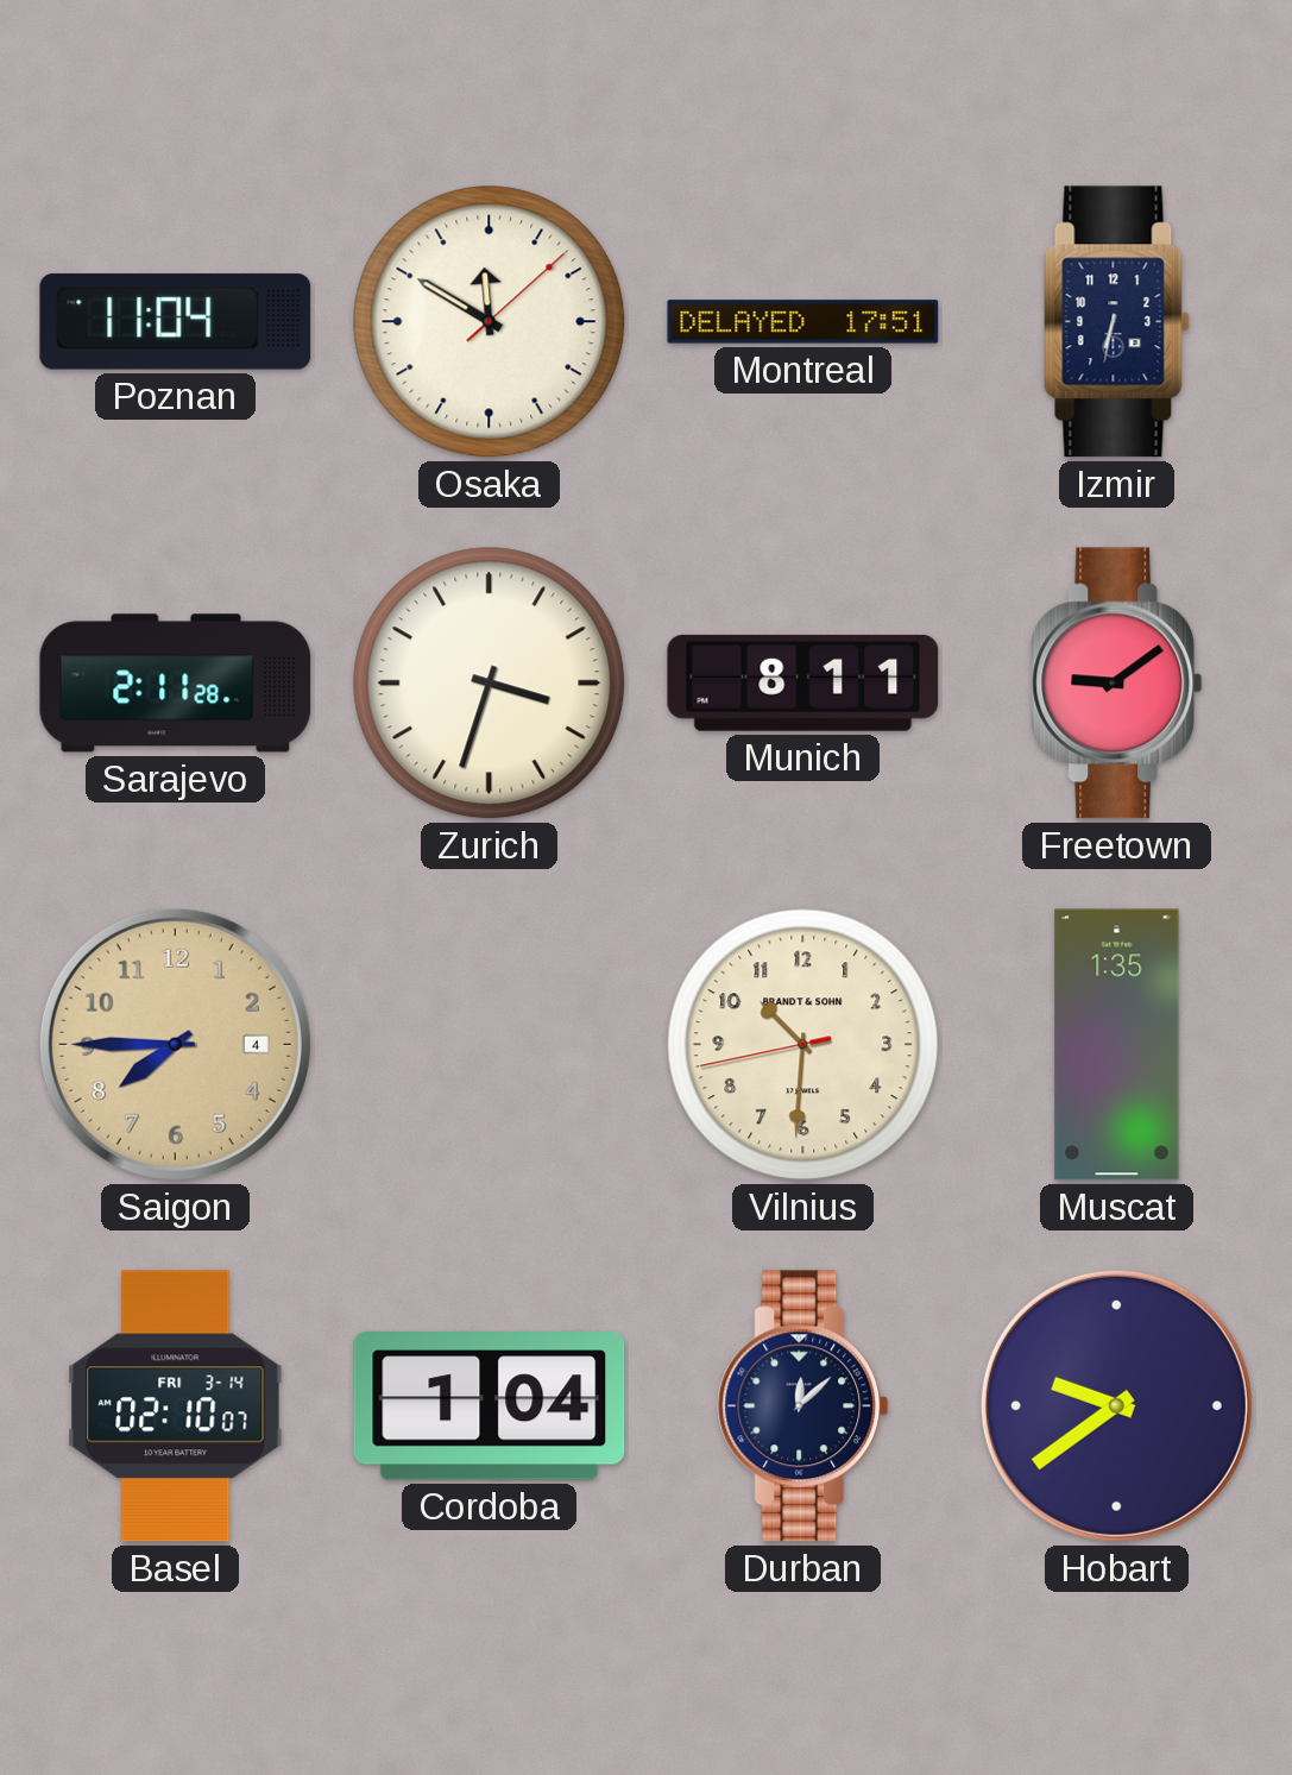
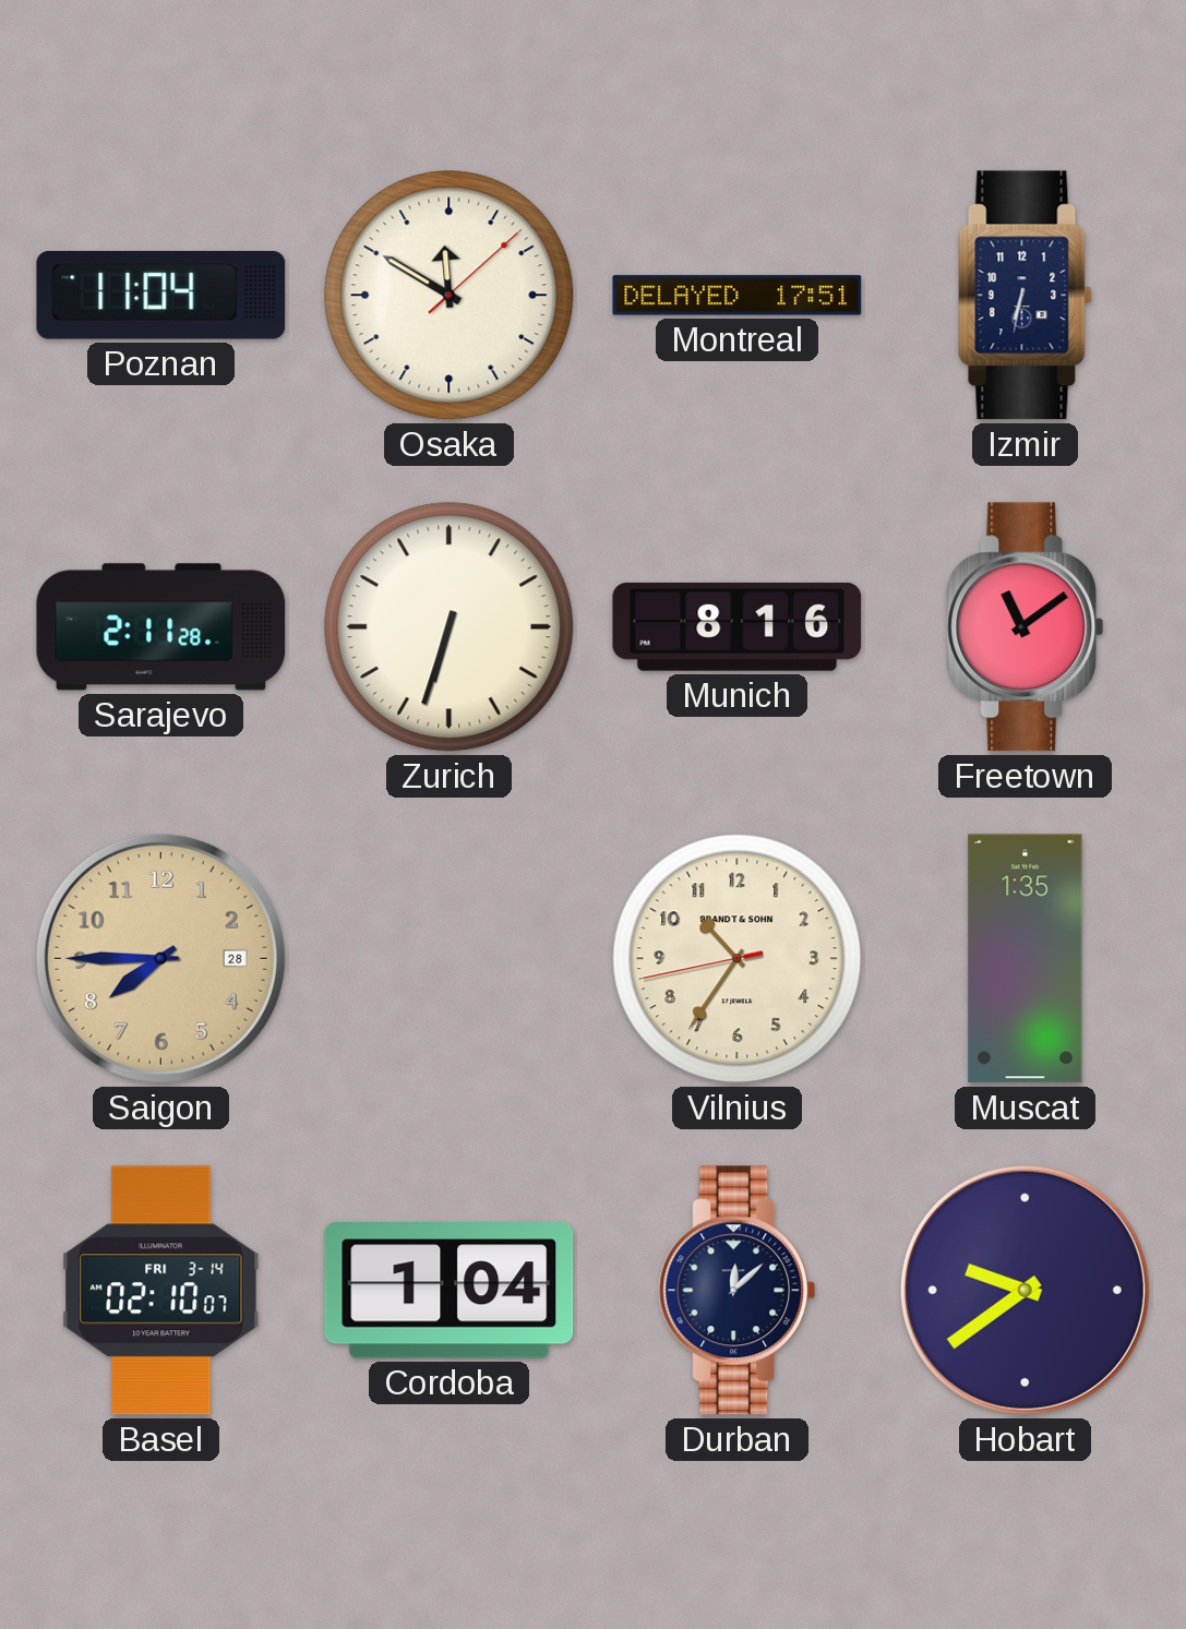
Zurich: 3:33 -> 6:33 (450, 627)
Munich: 8:11 -> 8:16 (738, 626)
Freetown: 9:09 -> 11:09 (1026, 627)
Saigon date: 4 -> 28 (160, 958)
Vilnius: 10:30 -> 10:35 (738, 959)
